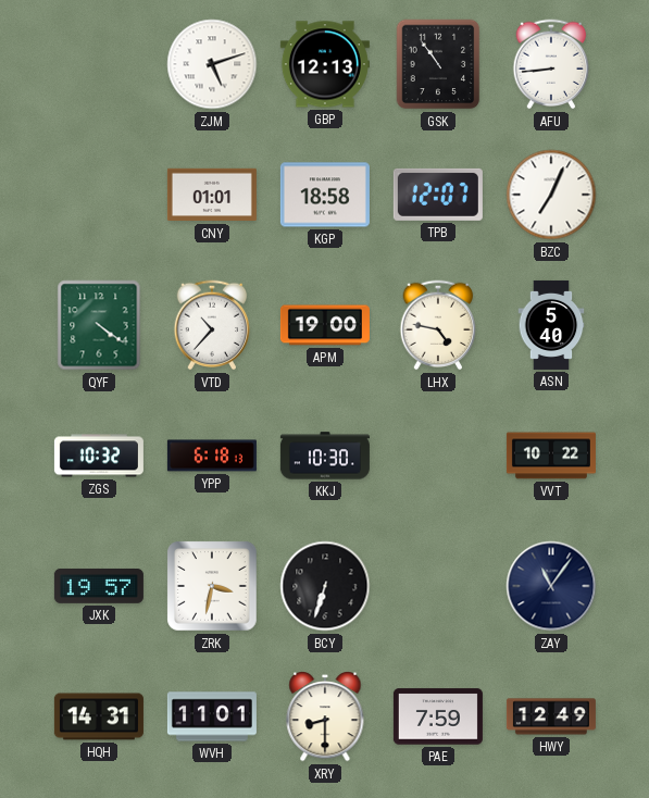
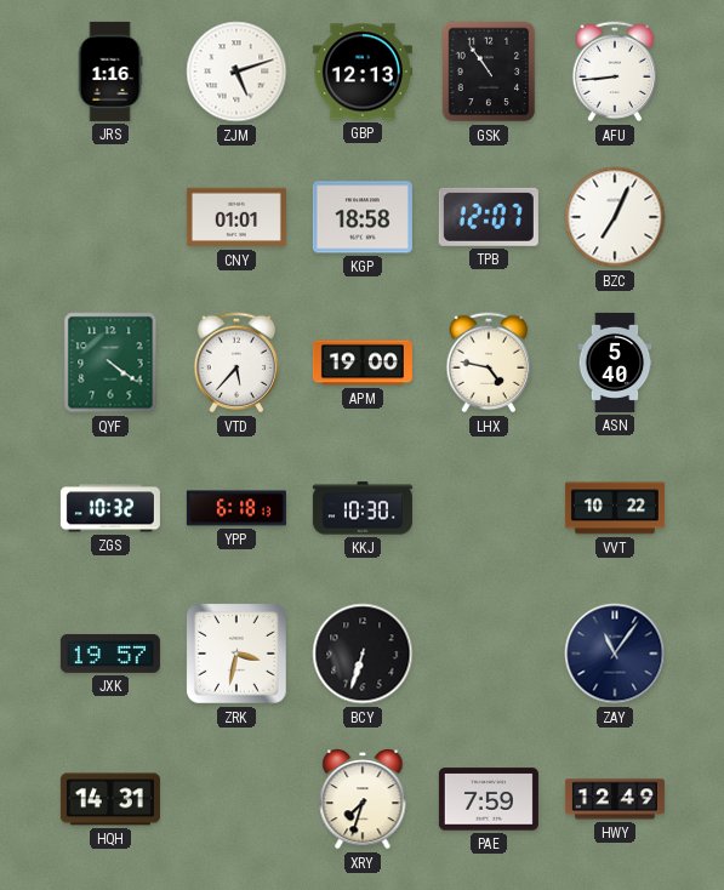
JRS: none -> 1:16 (110, 72)
VTD: 10:37 -> 5:37 (236, 363)
WVH: 11:01 -> none (212, 716)
XRY: 8:30 -> 7:33 (363, 800)
